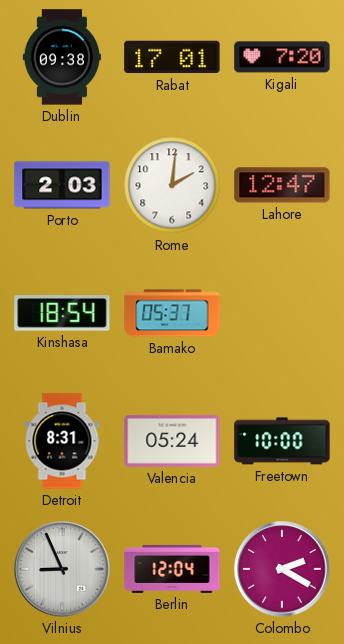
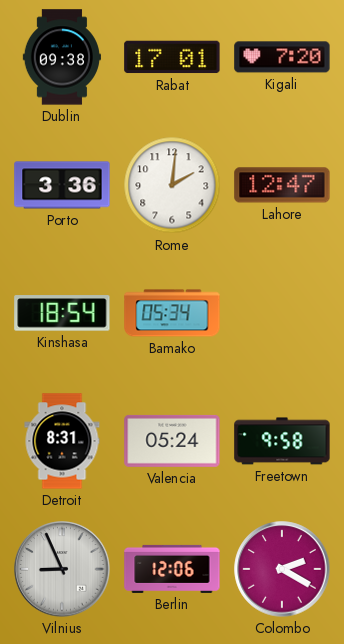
Porto: 2:03 -> 3:36 (62, 185)
Bamako: 05:37 -> 05:34 (172, 313)
Freetown: 10:00 -> 9:58 (282, 441)
Berlin: 12:04 -> 12:06 (172, 569)
